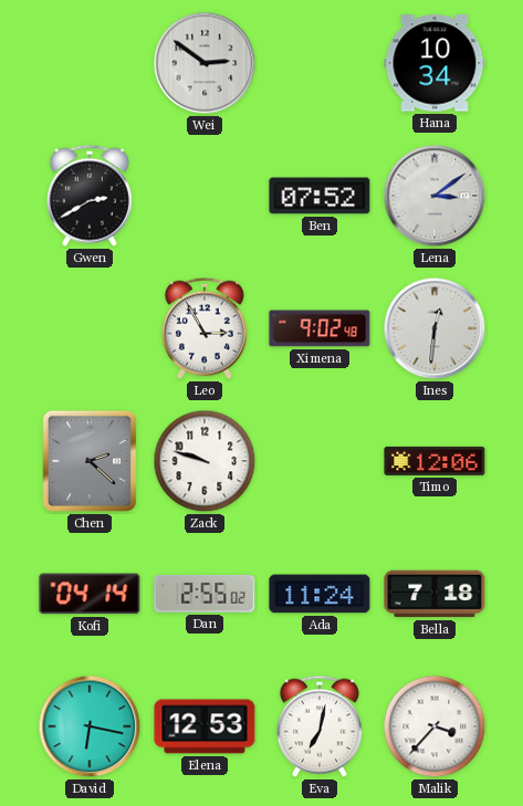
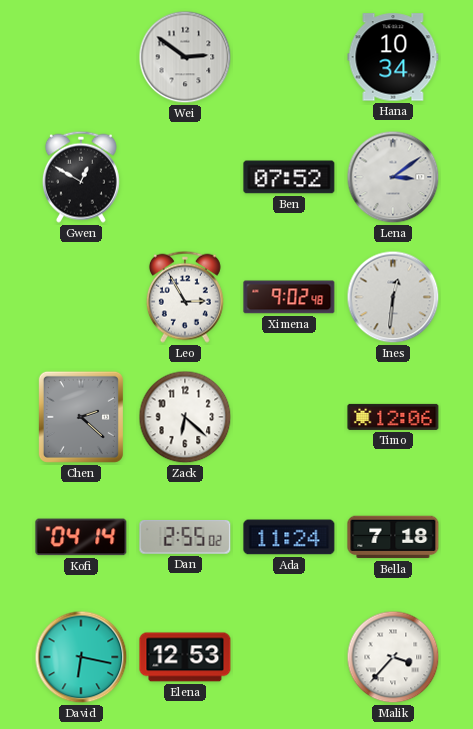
Gwen: 2:40 -> 12:50 (81, 177)
Zack: 9:48 -> 6:22 (185, 417)
Eva: 7:02 -> none (320, 726)
